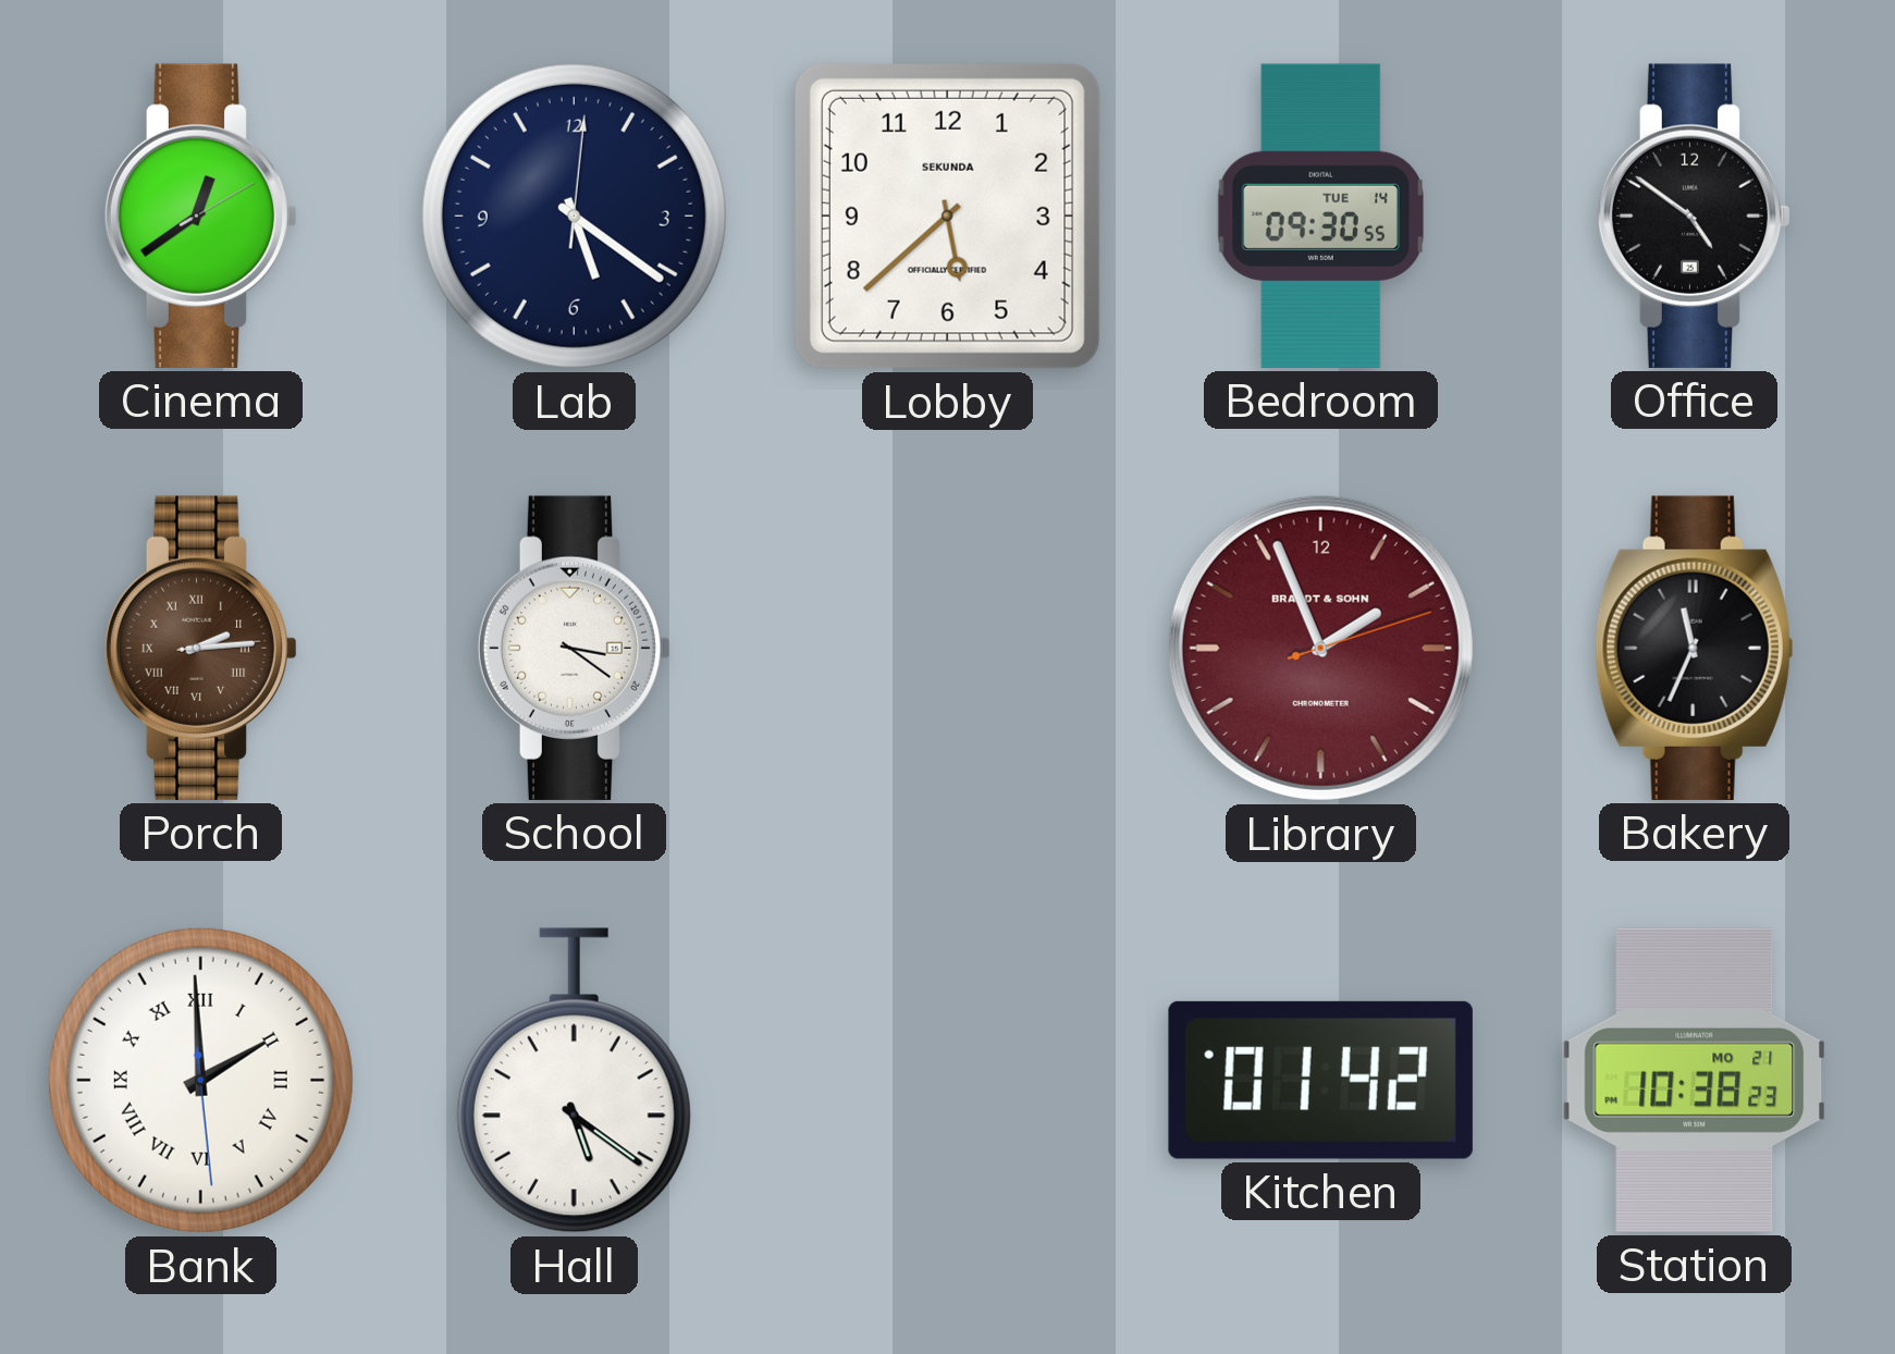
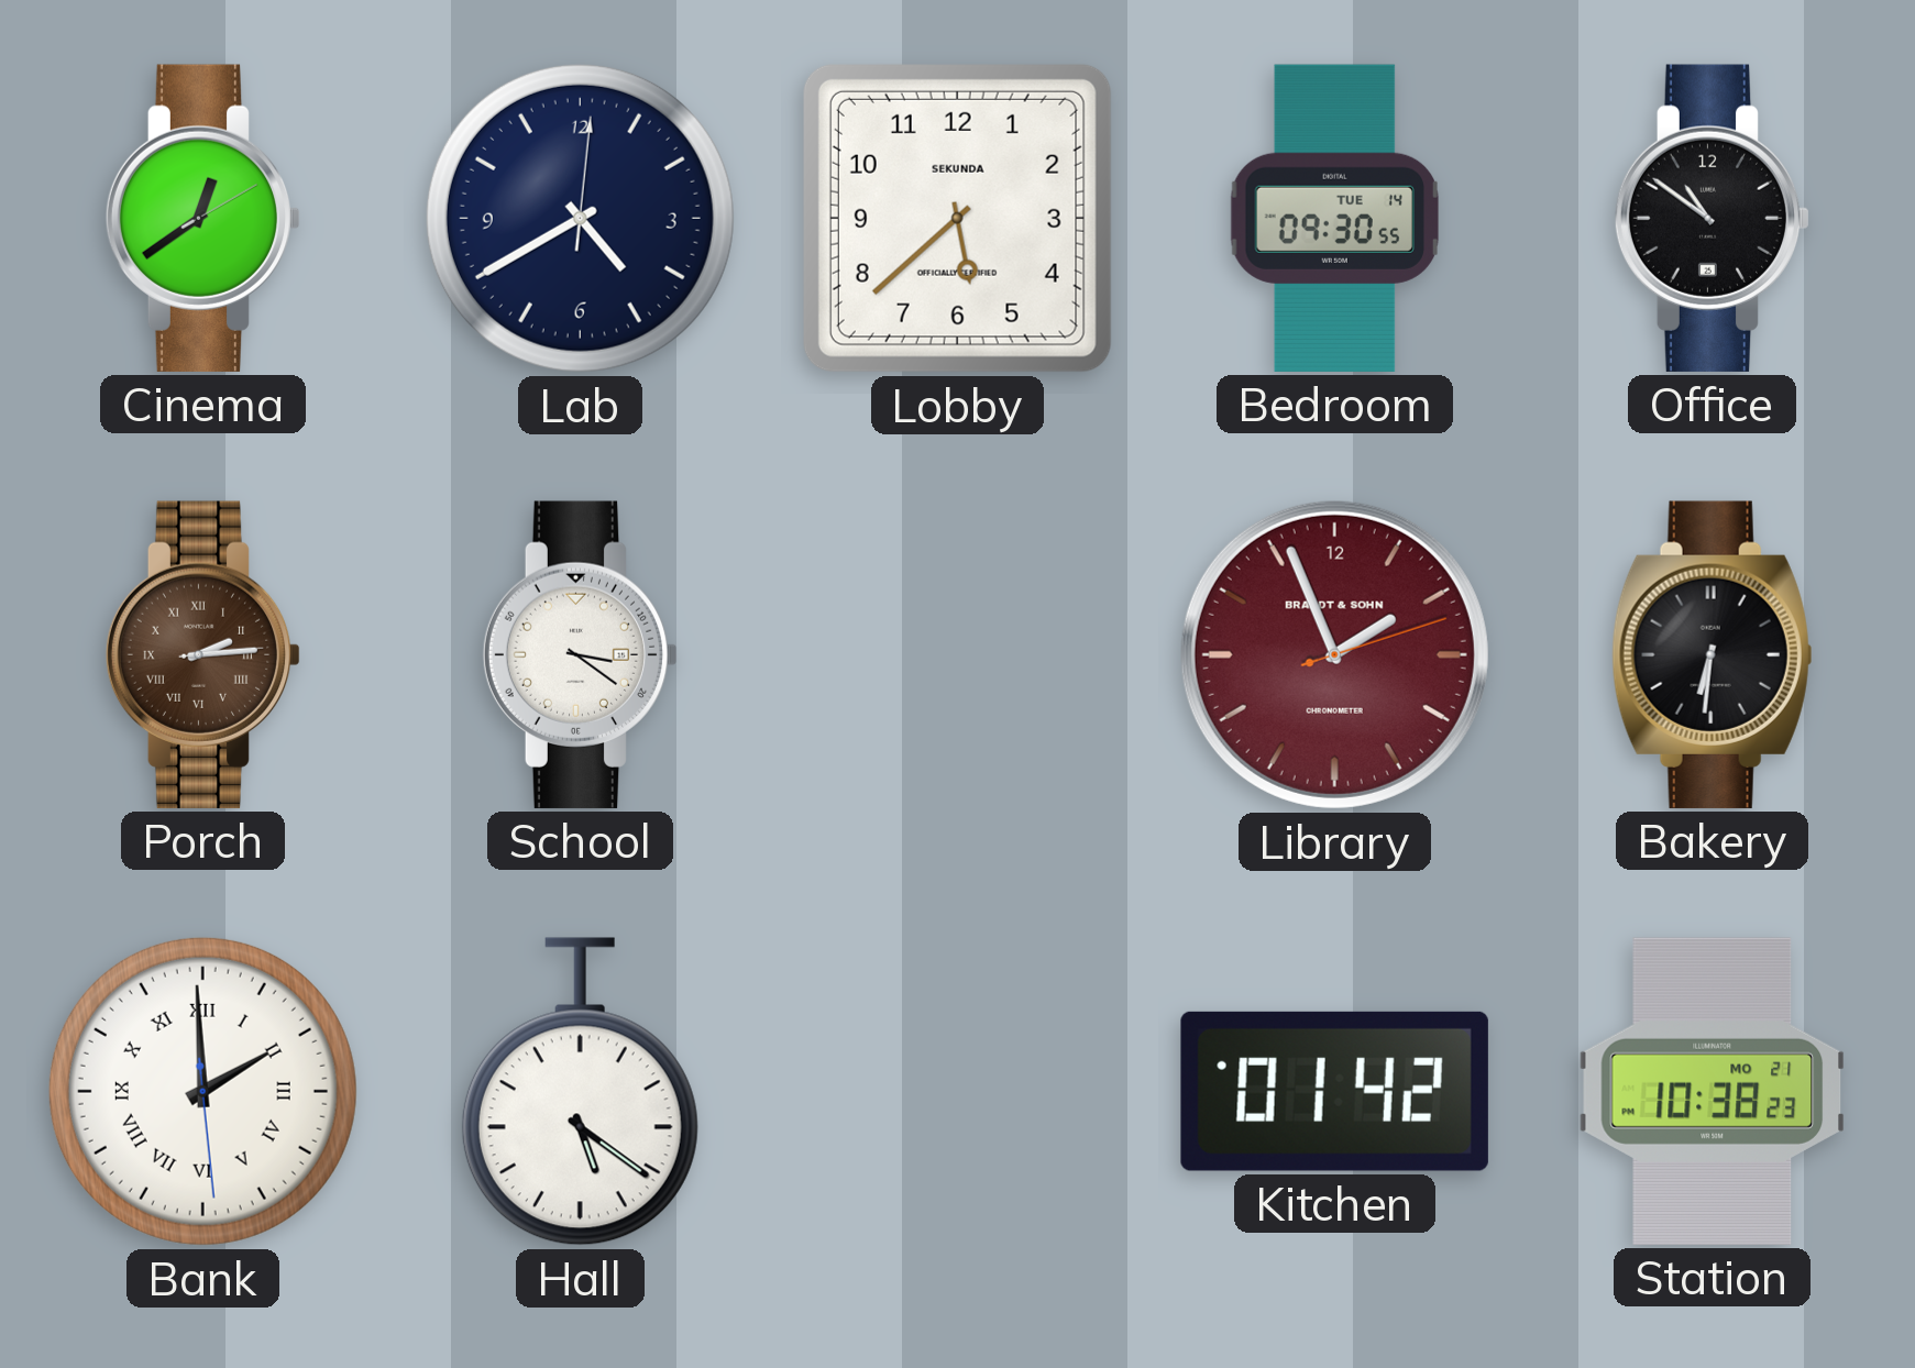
Lab: 5:21 -> 4:40 (580, 218)
Office: 4:51 -> 10:51 (1713, 218)
Bakery: 11:34 -> 6:31 (1713, 654)
